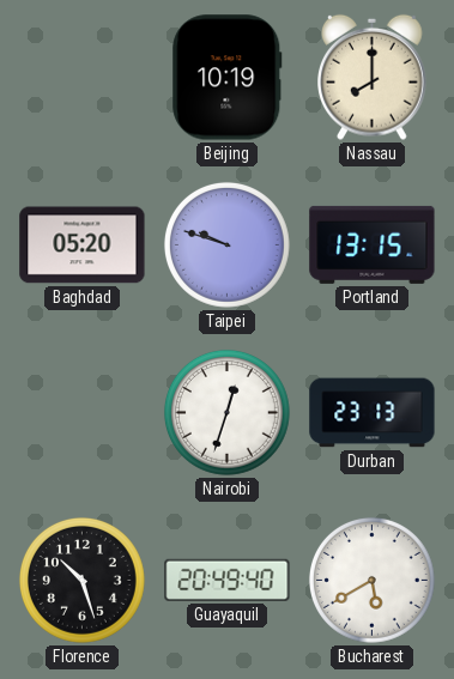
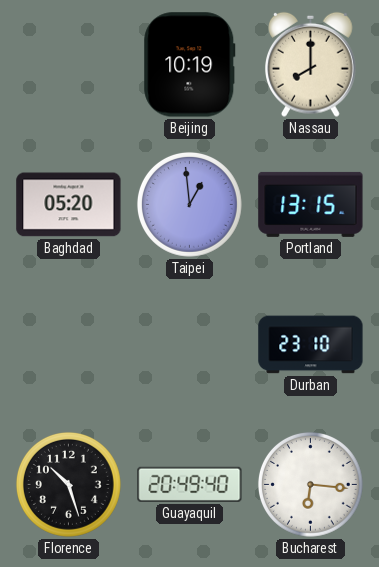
Taipei: 9:48 -> 12:59 (189, 204)
Nairobi: 12:33 -> none (226, 412)
Durban: 23:13 -> 23:10 (311, 345)
Bucharest: 5:40 -> 6:16 (310, 484)
